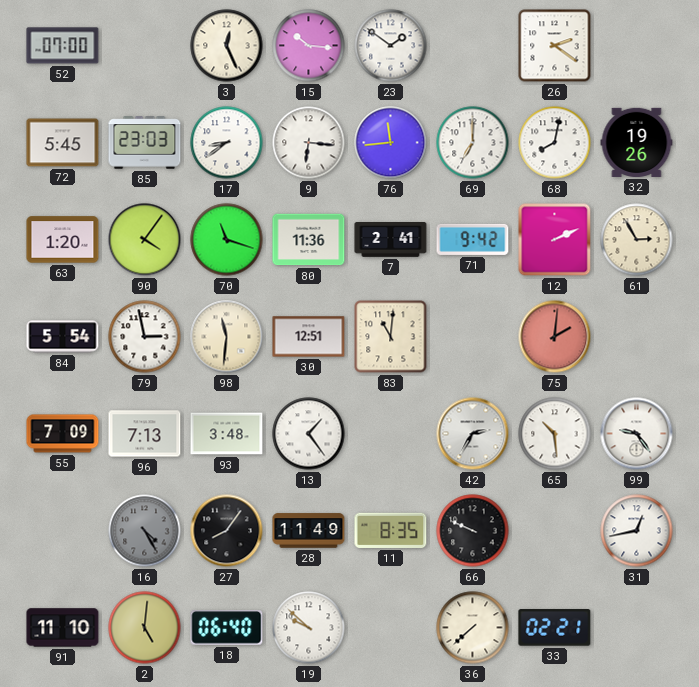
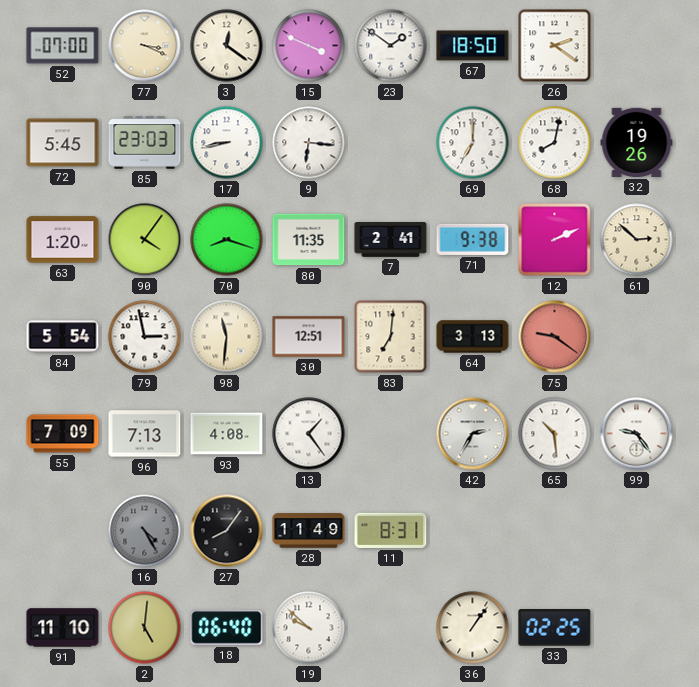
77: none -> 3:19 (145, 46)
3: 12:26 -> 12:21 (227, 46)
15: 10:16 -> 3:49 (309, 46)
67: none -> 18:50 (473, 46)
17: 8:39 -> 8:43 (227, 143)
76: 11:44 -> none (391, 143)
70: 11:18 -> 8:18 (227, 240)
80: 11:36 -> 11:35 (309, 240)
71: 9:42 -> 9:38 (473, 239)
61: 2:55 -> 2:52 (637, 240)
83: 11:01 -> 7:01 (391, 337)
64: none -> 3:13 (473, 337)
75: 2:01 -> 9:21 (555, 337)
93: 3:48 -> 4:08 (227, 434)
11: 8:35 -> 8:31 (391, 530)
66: 9:49 -> none (473, 531)
31: 12:43 -> none (637, 531)
36: 7:38 -> 1:06 (473, 628)
33: 02:21 -> 02:25 (555, 628)
